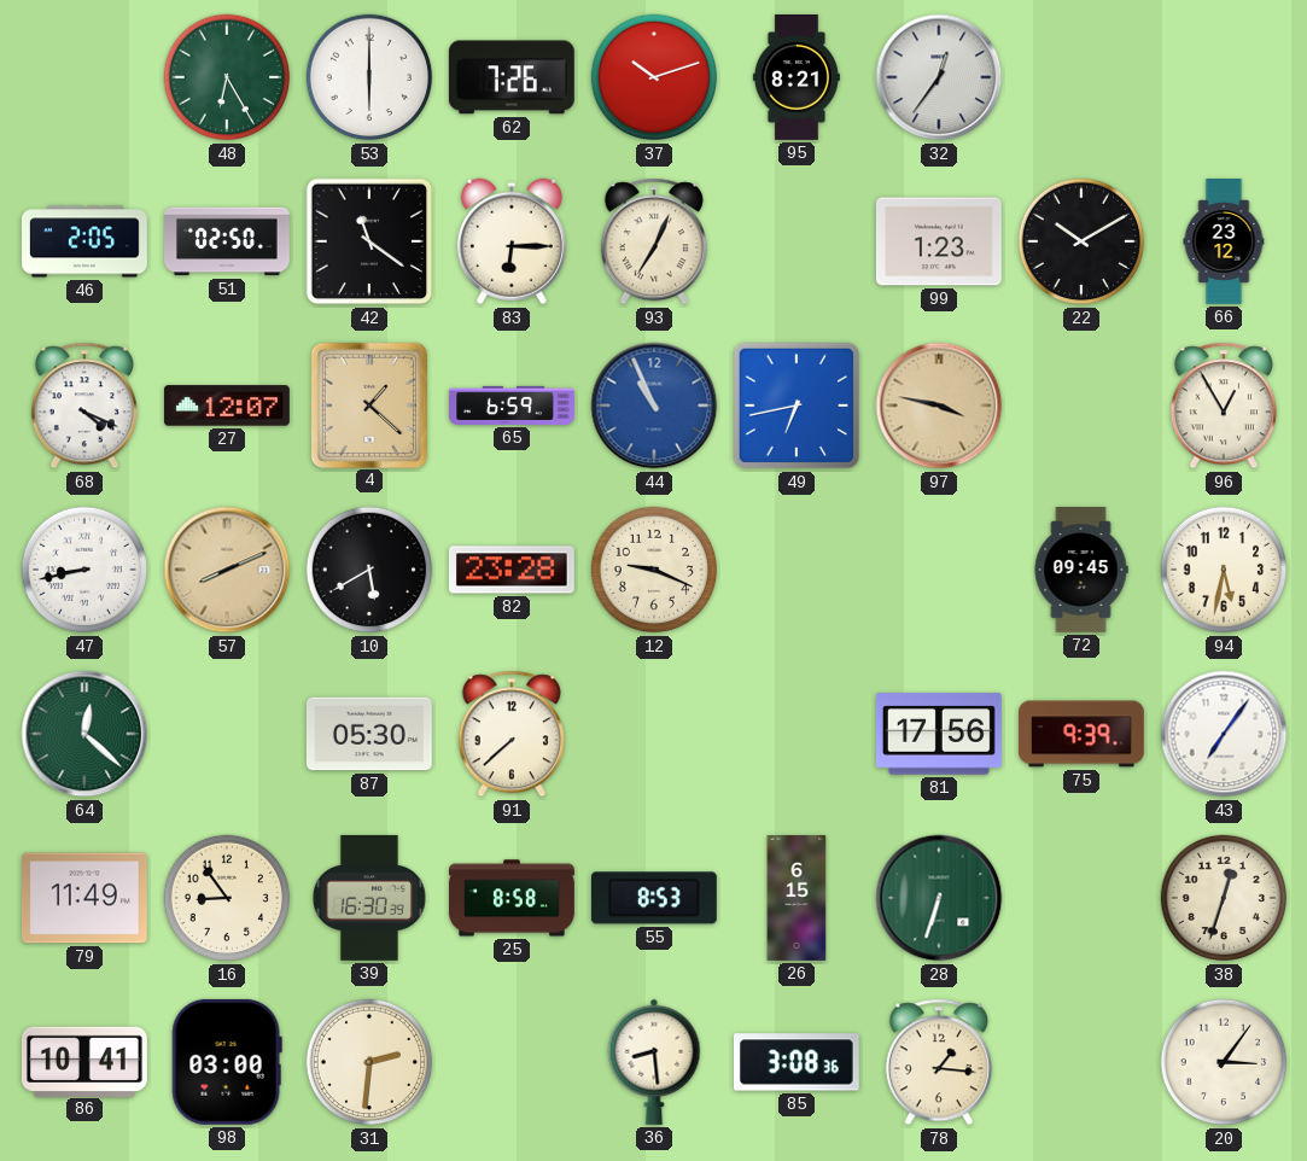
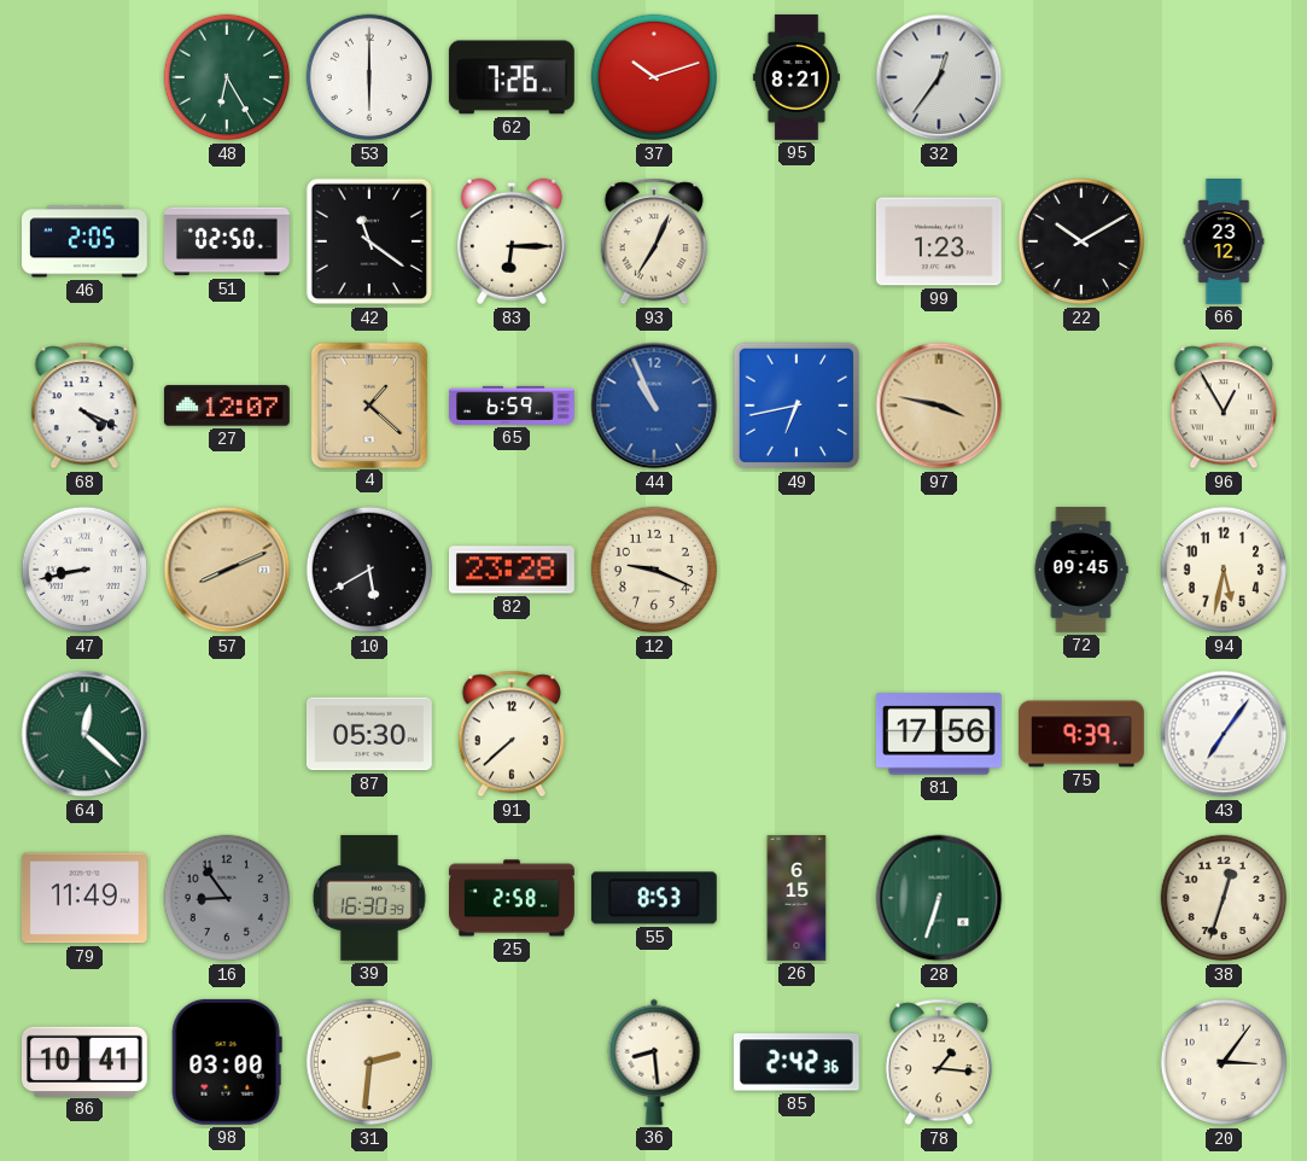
16 dial: cream -> grey (227, 898)
25: 8:58 -> 2:58 (513, 898)
85: 3:08 -> 2:42 (797, 1062)
